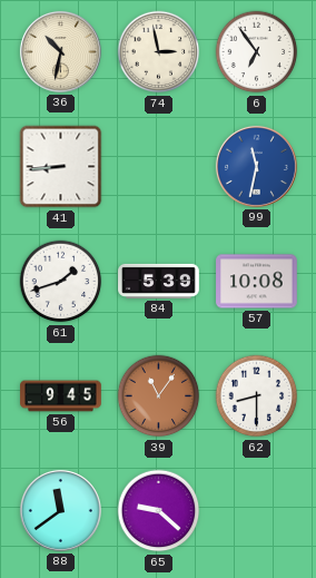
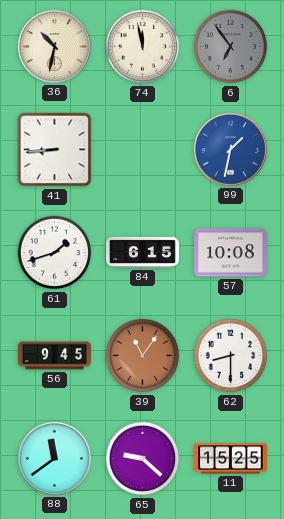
74: 2:58 -> 11:58 (143, 47)
6 dial: white -> grey (231, 47)
99: 11:32 -> 1:32 (230, 149)
84: 5:39 -> 6:15 (143, 252)
11: none -> 15:25 (231, 459)
